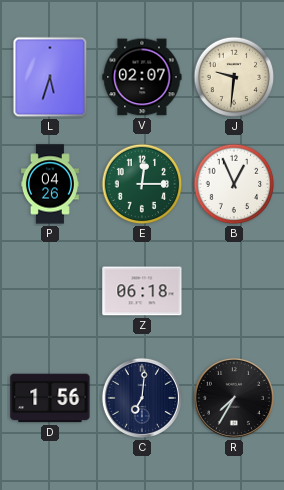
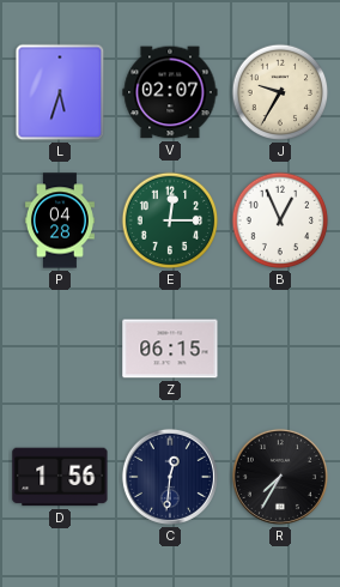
J: 9:31 -> 9:35 (280, 92)
P: 04:26 -> 04:28 (60, 220)
Z: 06:18 -> 06:15 (170, 349)
C: 7:01 -> 12:31 (170, 477)
